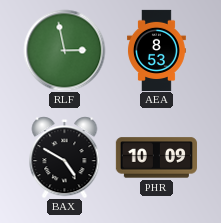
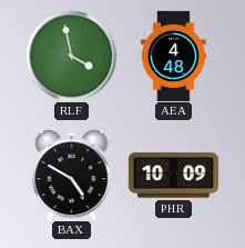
RLF: 2:58 -> 3:58 (71, 56)
AEA: 8:53 -> 4:48 (174, 56)
